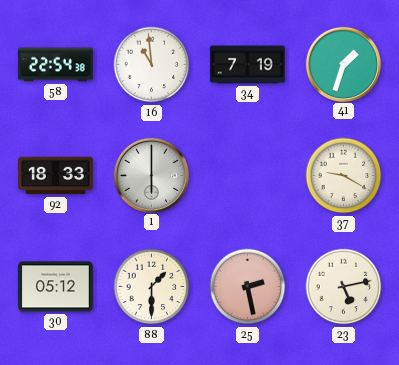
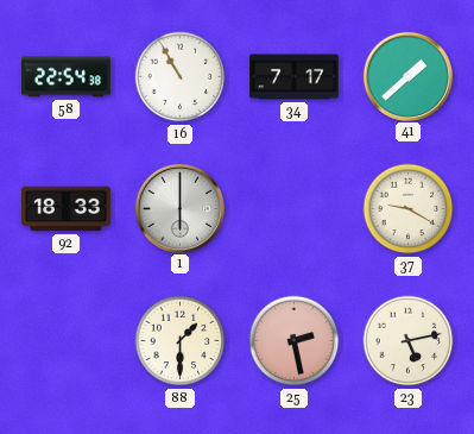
16: 10:59 -> 10:55 (181, 77)
34: 7:19 -> 7:17 (295, 77)
41: 1:33 -> 1:38 (407, 76)
30: 05:12 -> none (56, 287)
